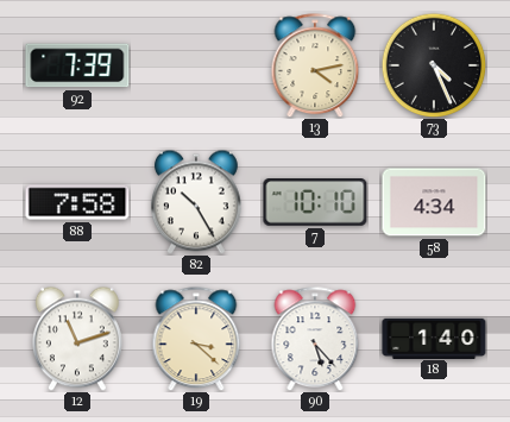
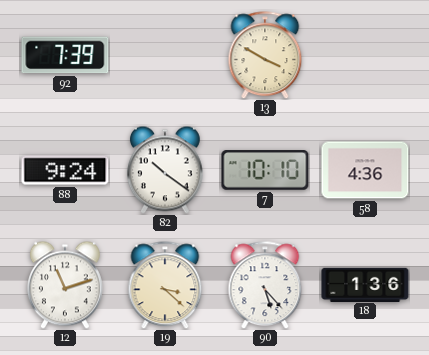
13: 4:13 -> 3:50 (265, 55)
73: 4:26 -> none (434, 65)
88: 7:58 -> 9:24 (65, 170)
82: 10:25 -> 10:21 (165, 170)
58: 4:34 -> 4:36 (365, 170)
18: 1:40 -> 1:36 (365, 284)
